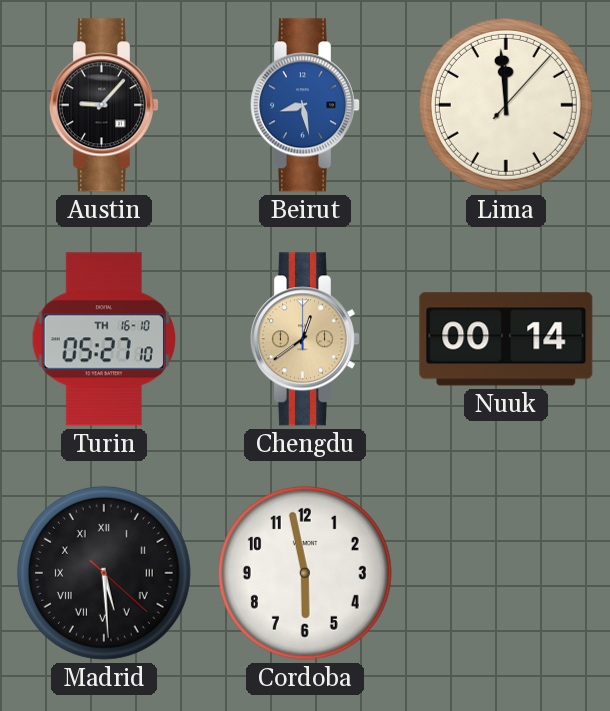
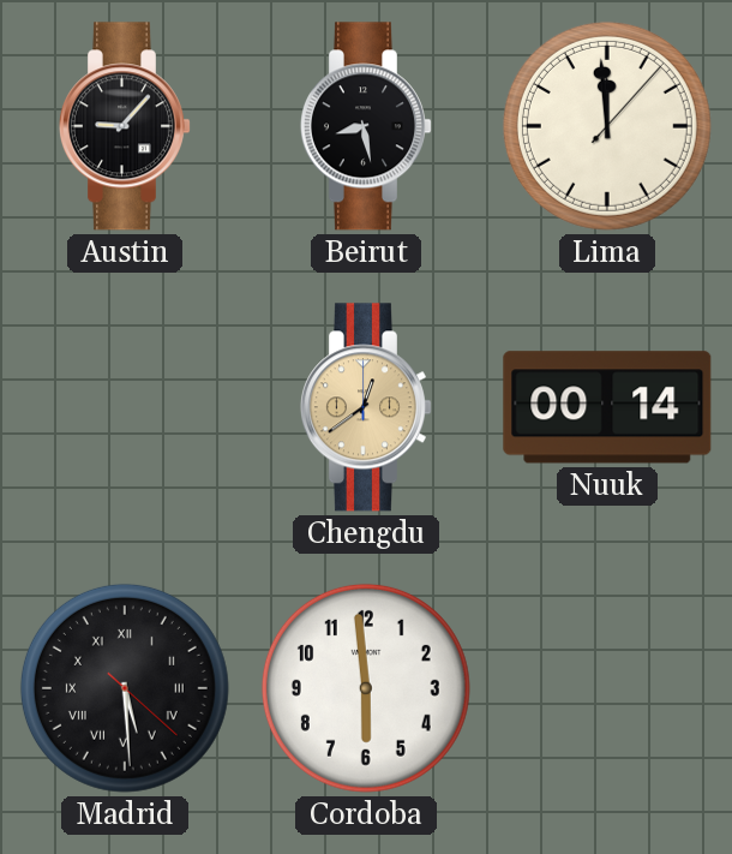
Beirut dial: blue -> black (366, 126)
Turin: 05:27 -> none (103, 339)
Cordoba: 5:58 -> 5:59 (366, 688)
